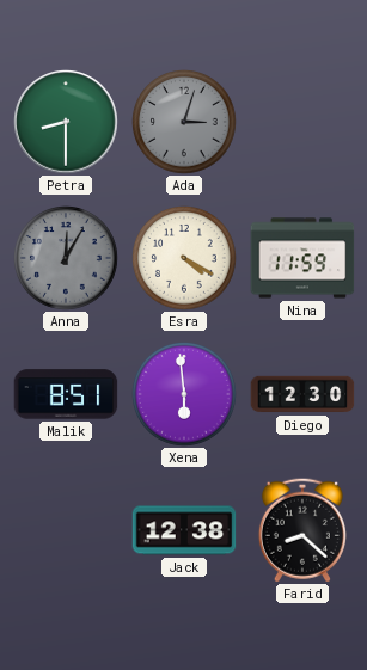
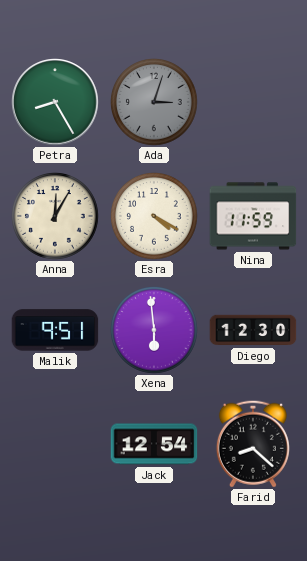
Petra: 8:30 -> 8:25 (55, 102)
Anna dial: grey -> cream (56, 217)
Malik: 8:51 -> 9:51 (55, 330)
Jack: 12:38 -> 12:54 (154, 444)
